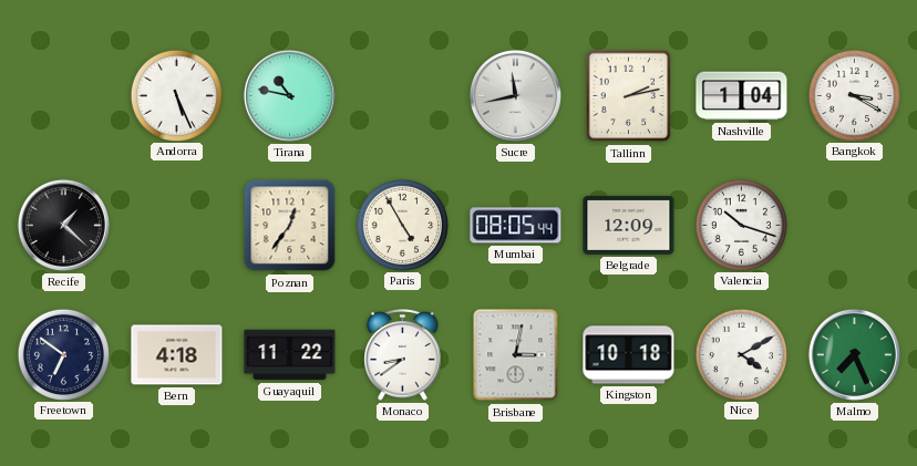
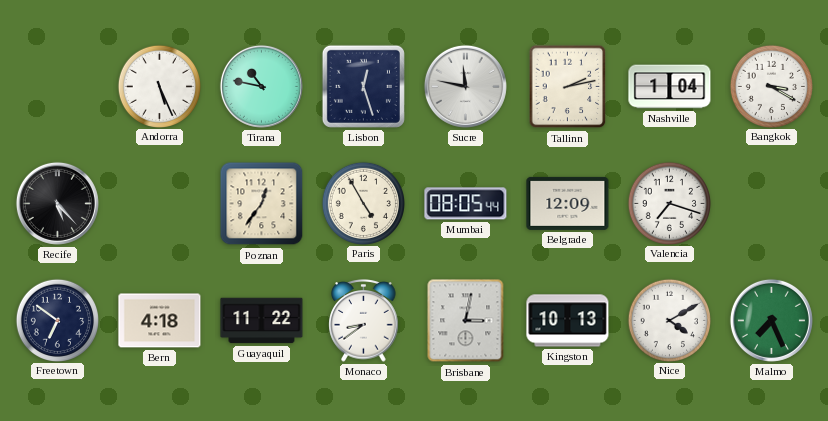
Lisbon: none -> 12:27 (363, 86)
Sucre: 11:43 -> 11:47 (465, 86)
Recife: 1:22 -> 5:23 (57, 203)
Valencia: 10:18 -> 7:18 (669, 203)
Kingston: 10:18 -> 10:13 (568, 321)
